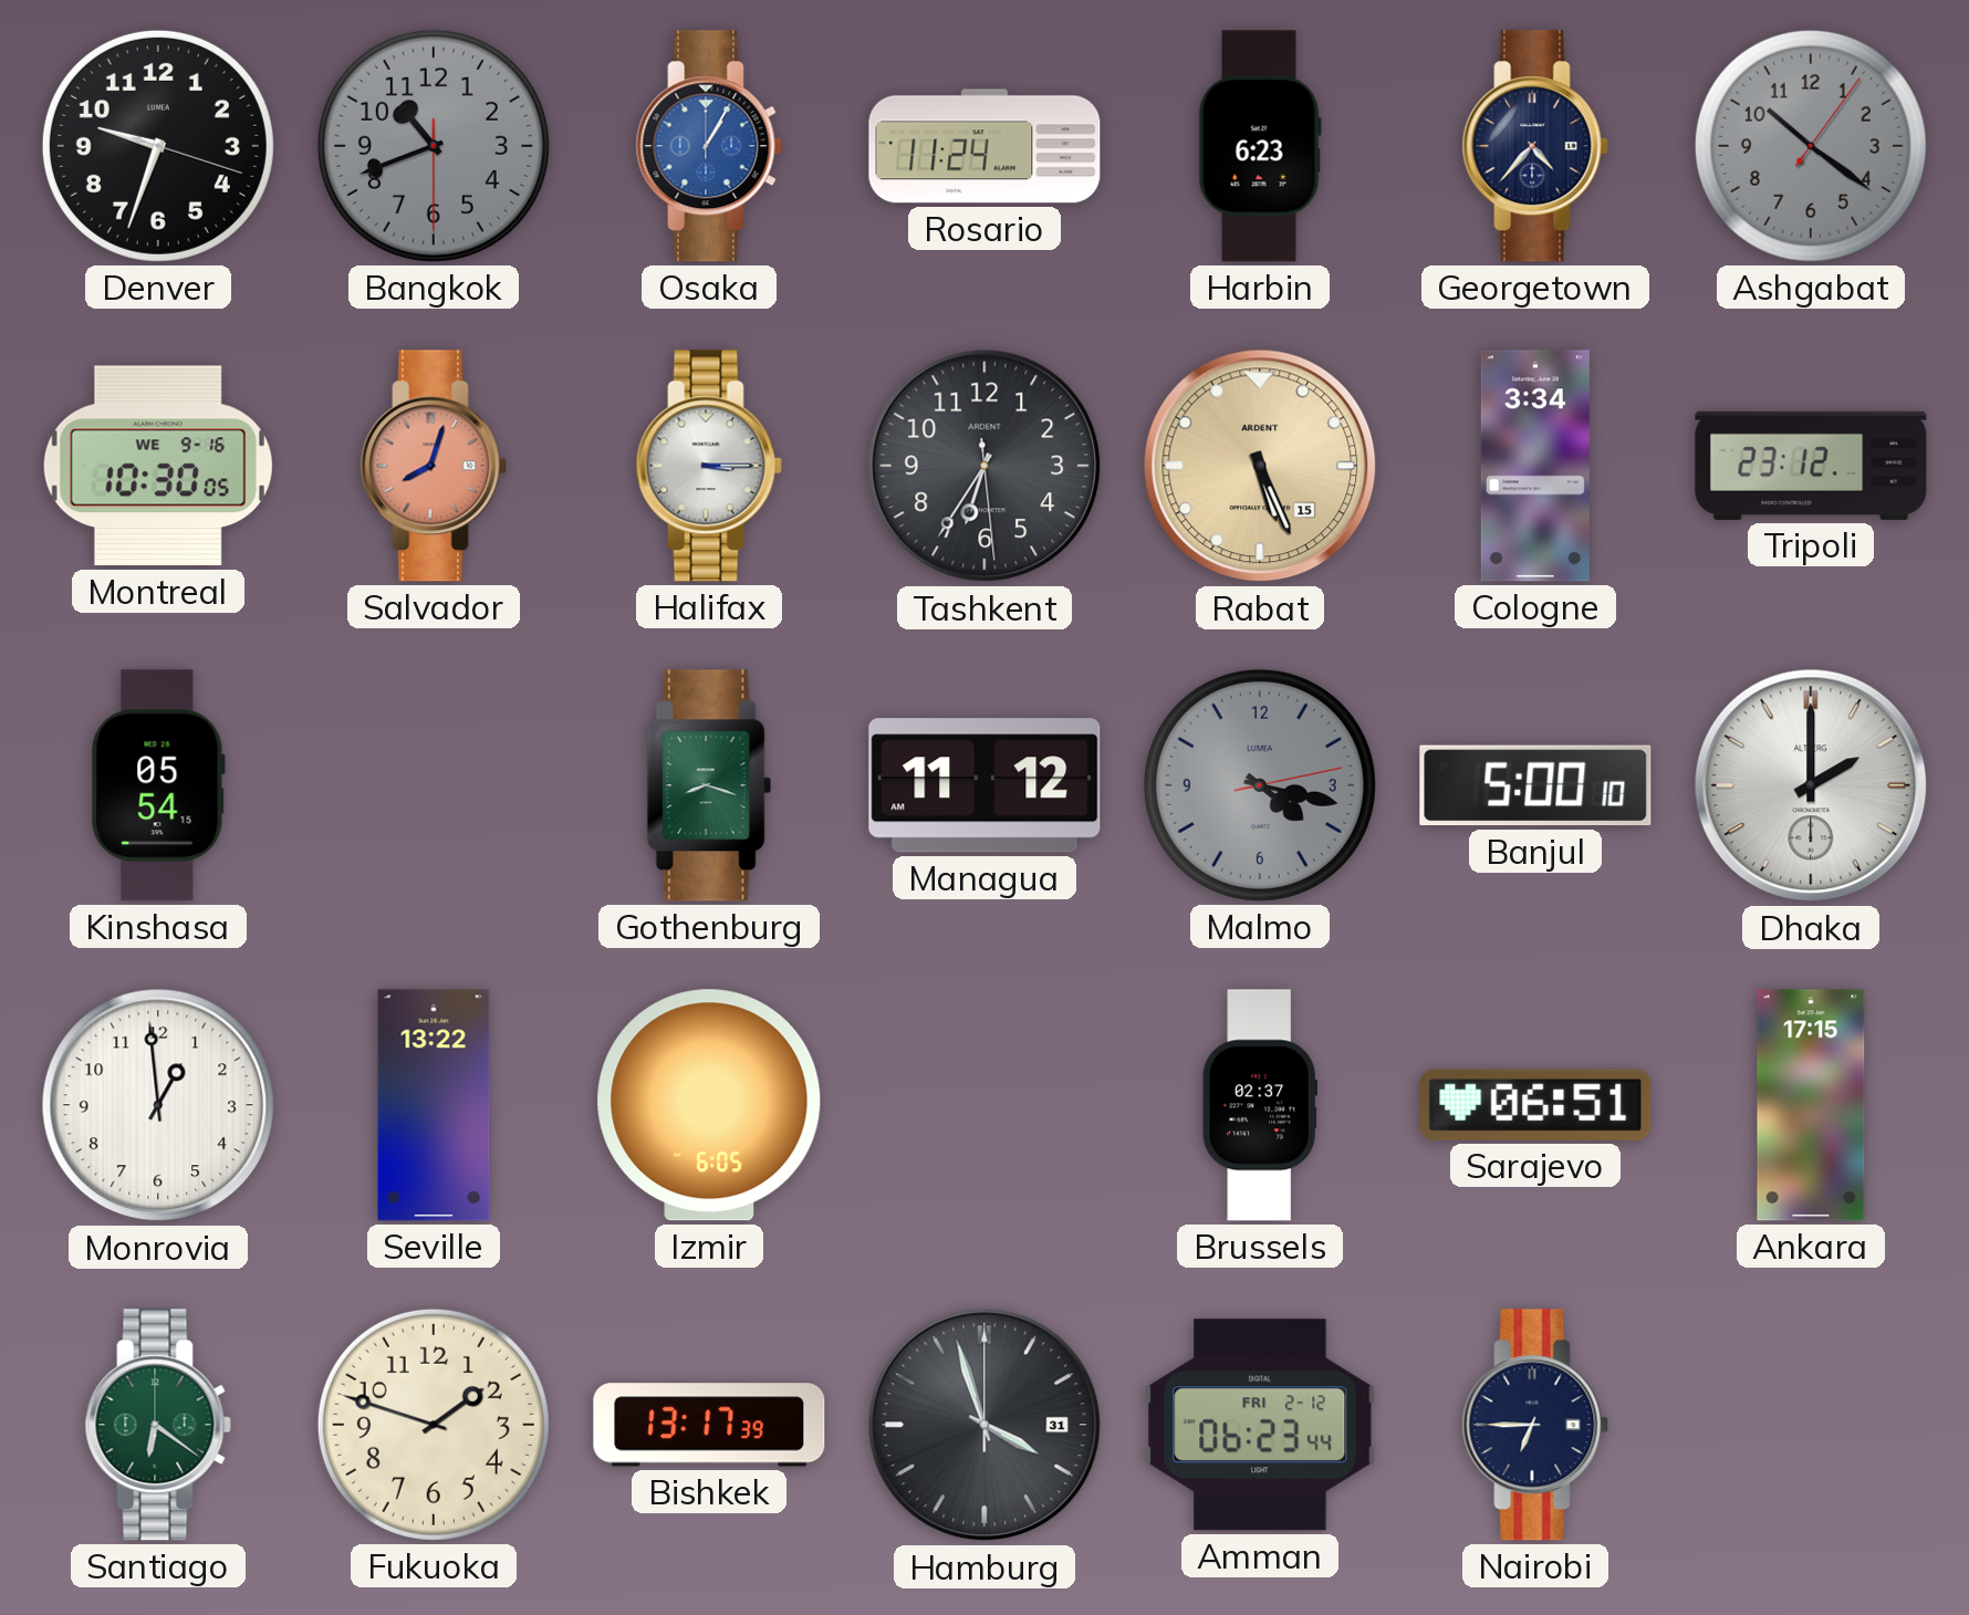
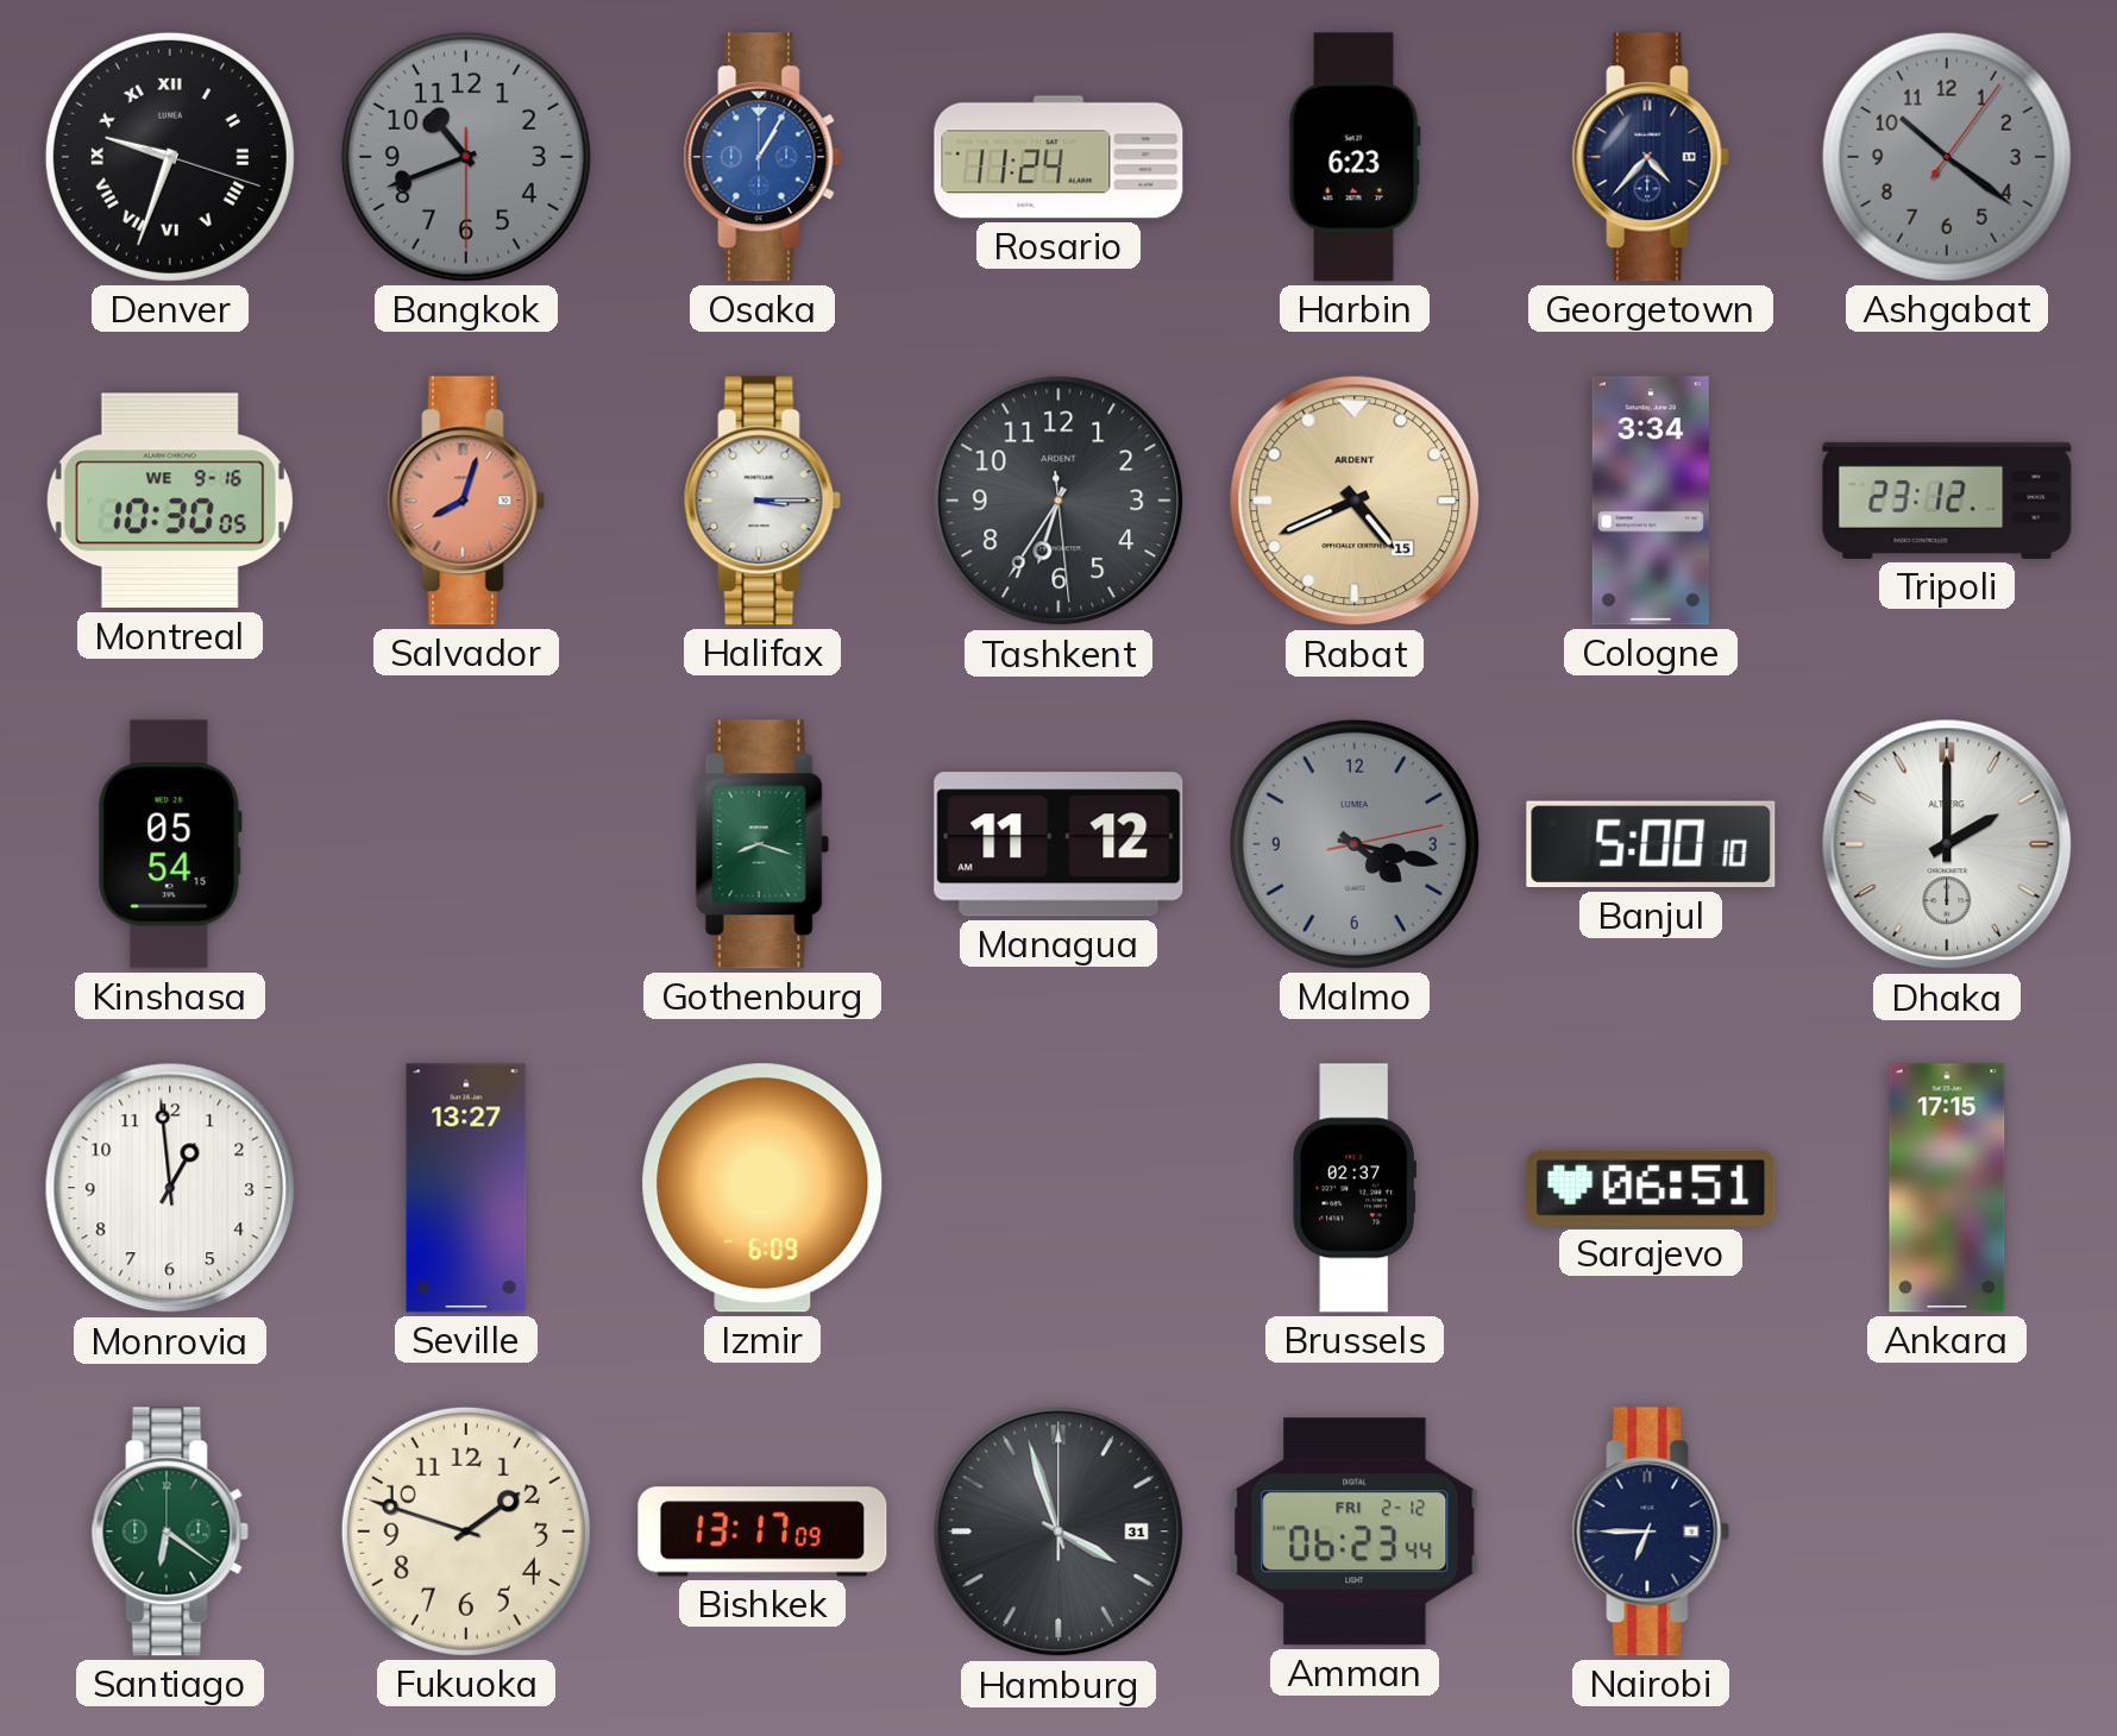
Denver numerals: Arabic -> Roman (170, 157)
Rabat: 5:26 -> 4:41 (1355, 501)
Seville: 13:22 -> 13:27 (466, 1188)
Izmir: 6:05 -> 6:09 (762, 1188)
Bishkek: 13:17:39 -> 13:17:09 (762, 1531)
